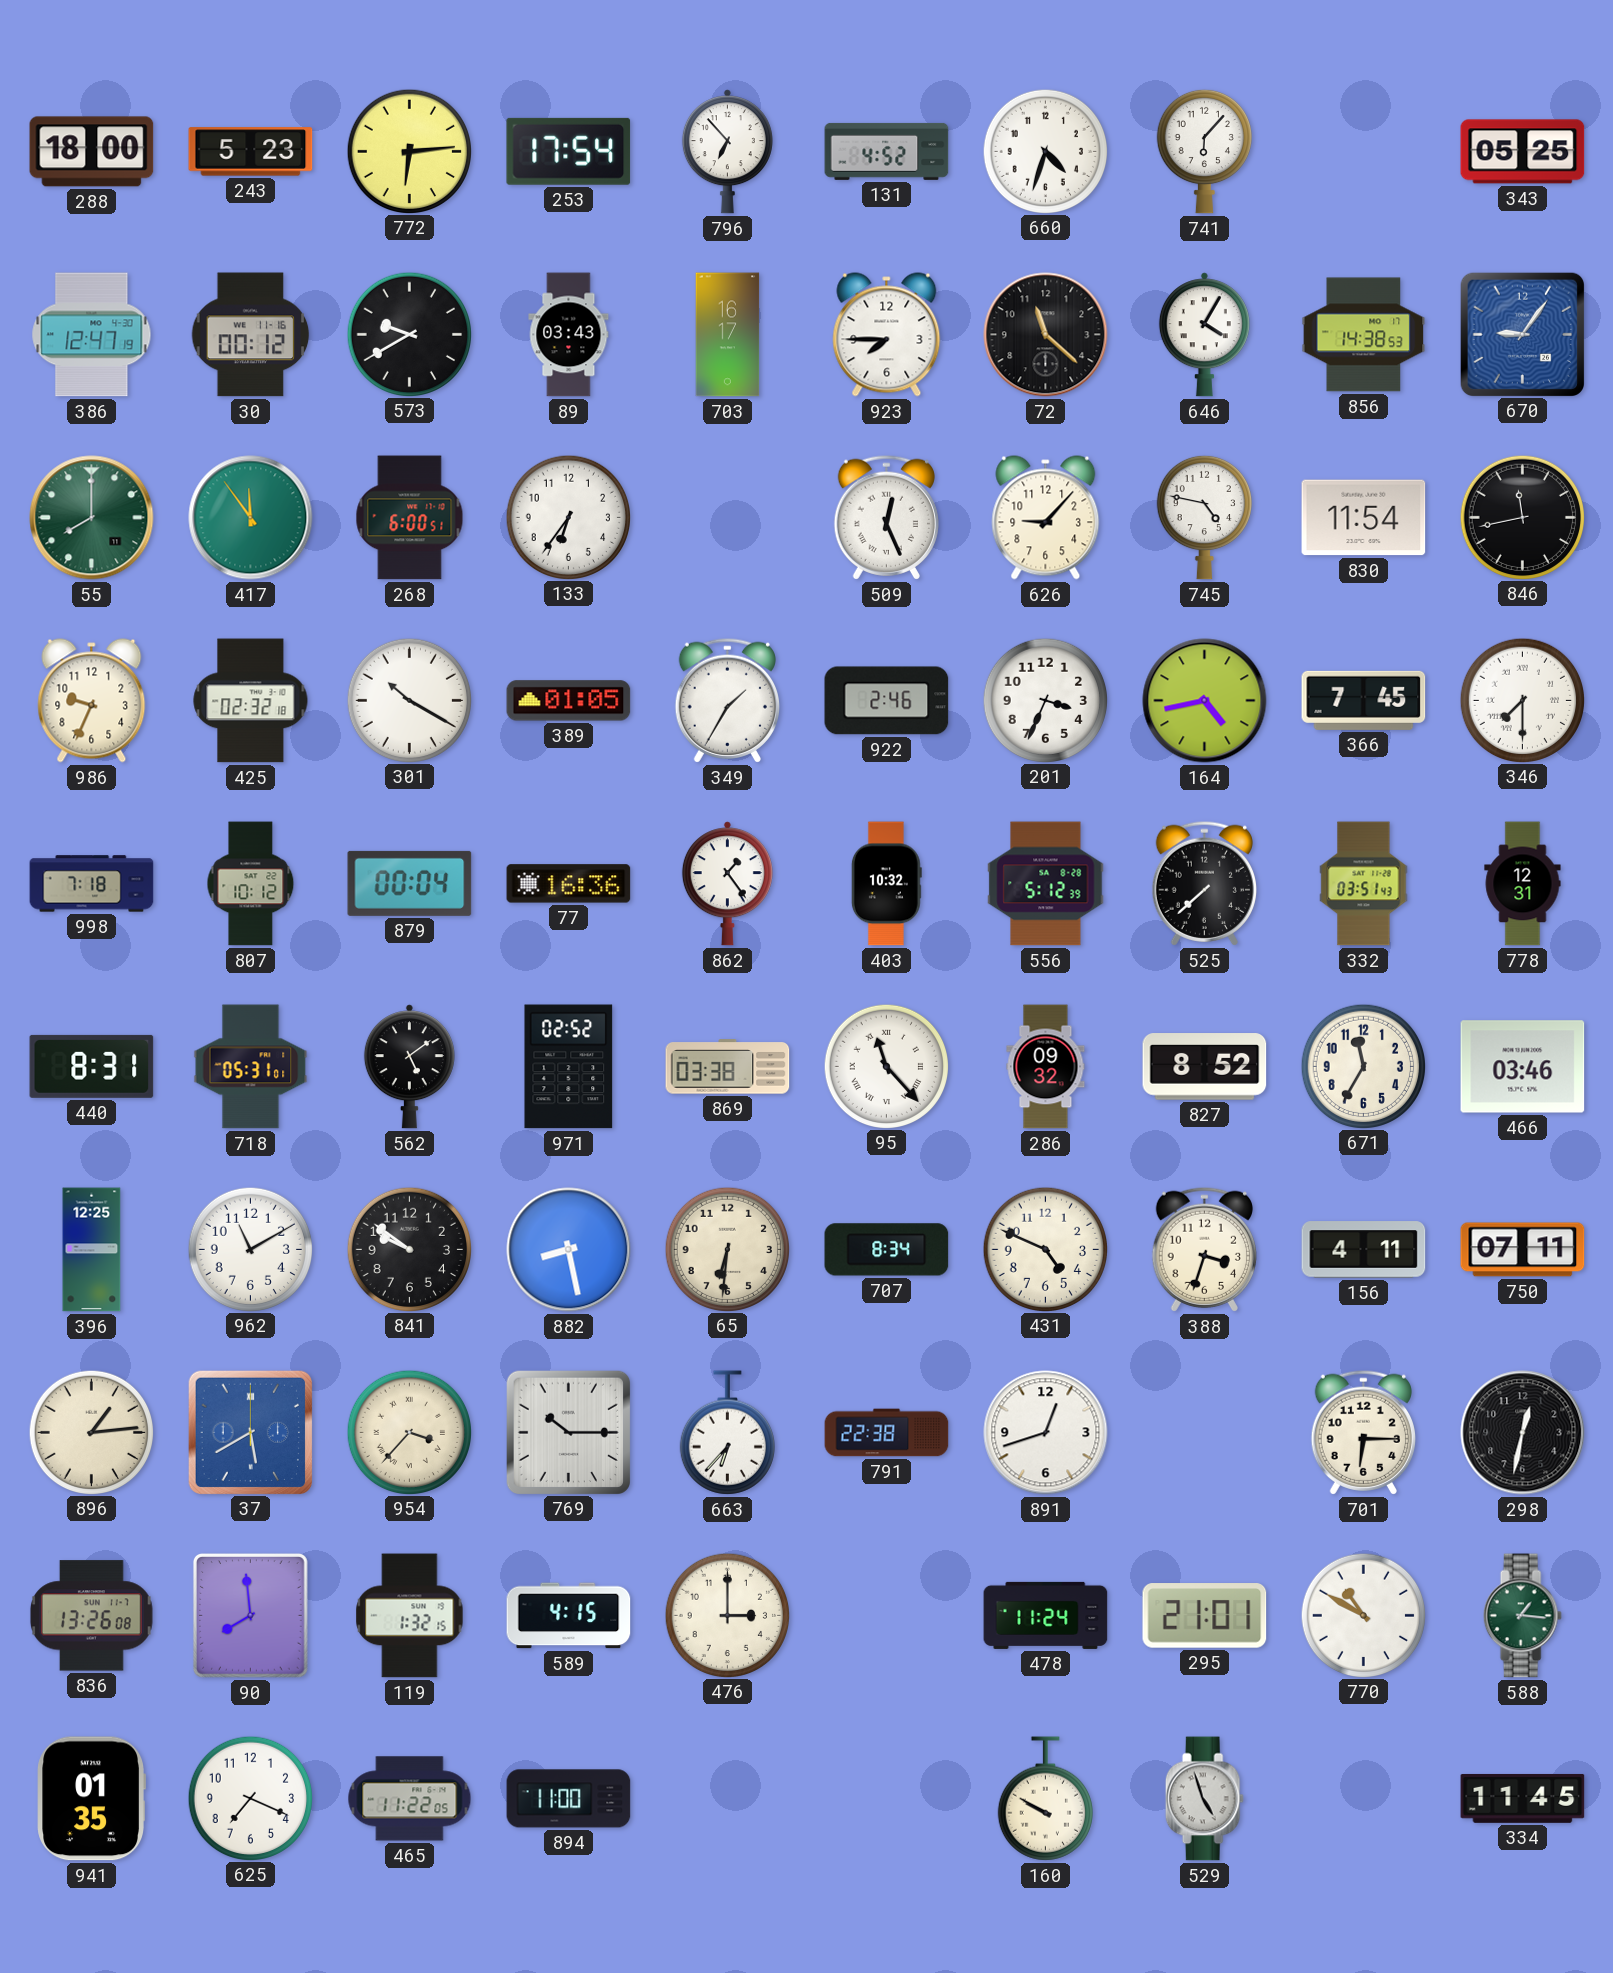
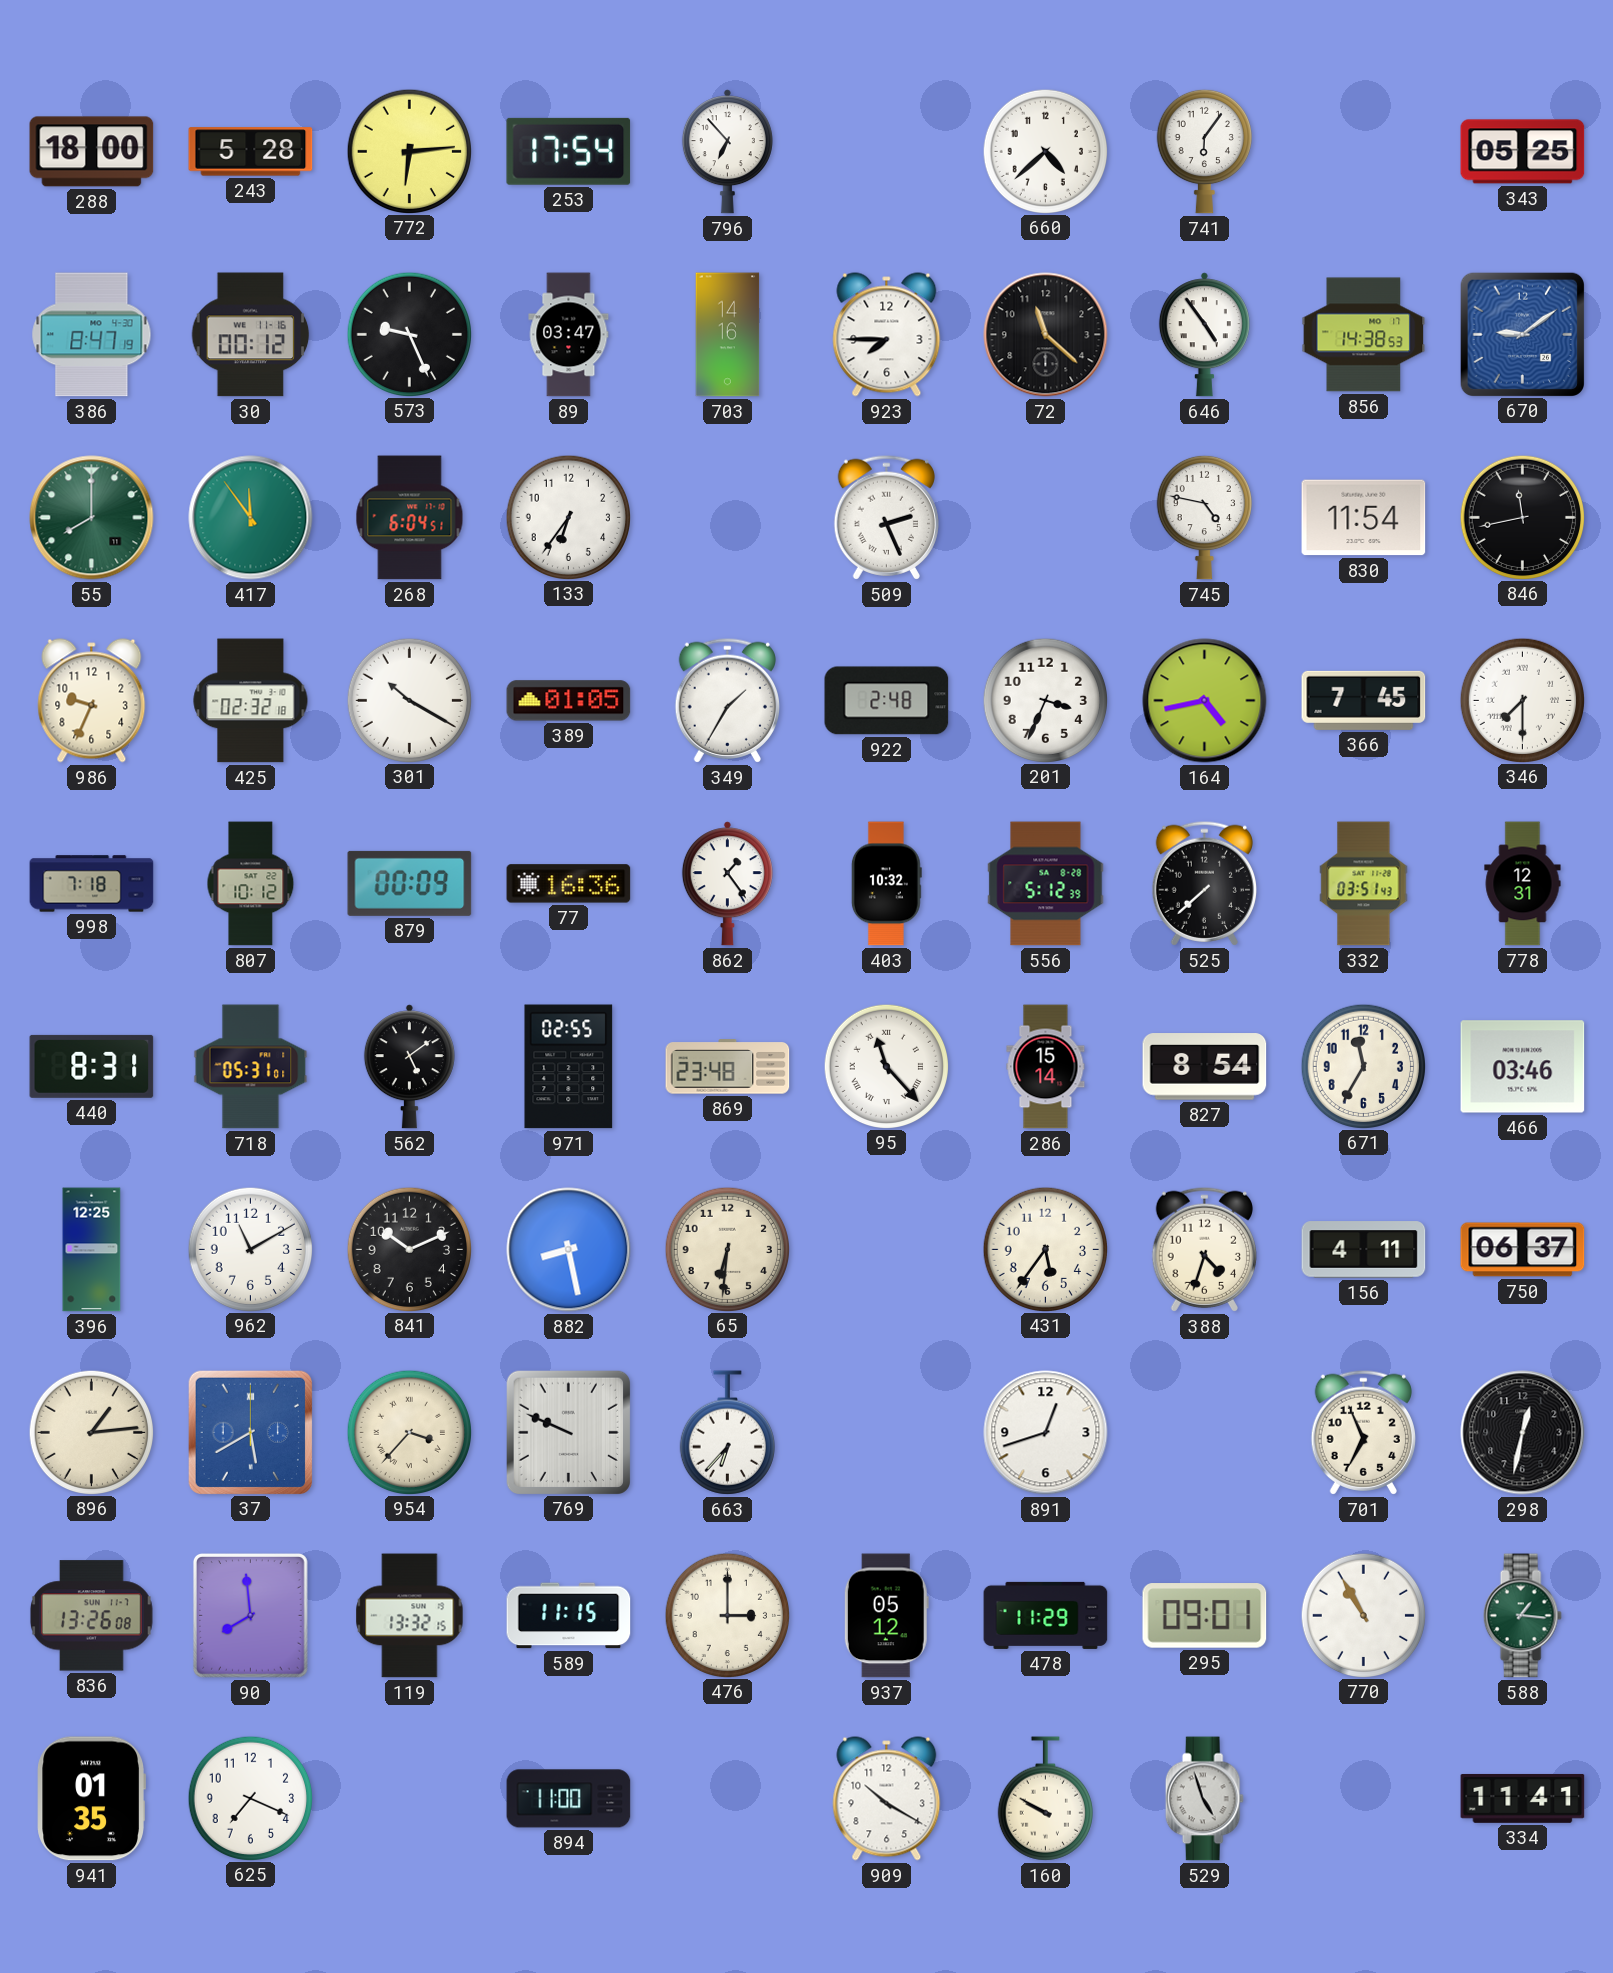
243: 5:23 -> 5:28 (251, 152)
131: 4:52 -> none (887, 151)
660: 4:33 -> 4:38 (1045, 151)
741: 6:07 -> 6:06 (1204, 151)
386: 12:47 -> 8:47 (92, 335)
573: 9:40 -> 9:26 (409, 334)
89: 03:43 -> 03:47 (569, 335)
703: 16:17 -> 14:16 (728, 335)
646: 4:05 -> 4:54 (1204, 335)
670: 9:06 -> 9:09 (1522, 334)
268: 6:00 -> 6:04 (410, 518)
509: 12:26 -> 2:26 (886, 517)
626: 9:07 -> none (1046, 518)
922: 2:46 -> 2:48 (887, 701)
879: 00:04 -> 00:09 (410, 883)
971: 02:52 -> 02:55 (569, 1067)
869: 03:38 -> 23:48 (728, 1067)
286: 09:32 -> 15:14 (1046, 1067)
827: 8:52 -> 8:54 (1205, 1067)
841: 9:51 -> 10:11 (409, 1249)
707: 8:34 -> none (887, 1250)
431: 4:49 -> 5:36 (1045, 1249)
388: 3:33 -> 4:33 (1204, 1249)
750: 07:11 -> 06:37 (1523, 1250)
769: 10:15 -> 9:49 (568, 1432)
791: 22:38 -> none (887, 1433)
701: 6:15 -> 6:56 (1363, 1432)
119: 1:32 -> 13:32 (410, 1616)
589: 4:15 -> 11:15 (569, 1616)
937: none -> 05:12 (886, 1616)
478: 11:24 -> 11:29 (1046, 1615)
295: 21:01 -> 09:01 (1205, 1616)
770: 10:50 -> 10:55 (1363, 1615)
465: 11:22 -> none (410, 1799)
909: none -> 10:20 (887, 1799)
334: 11:45 -> 11:41 (1523, 1798)
